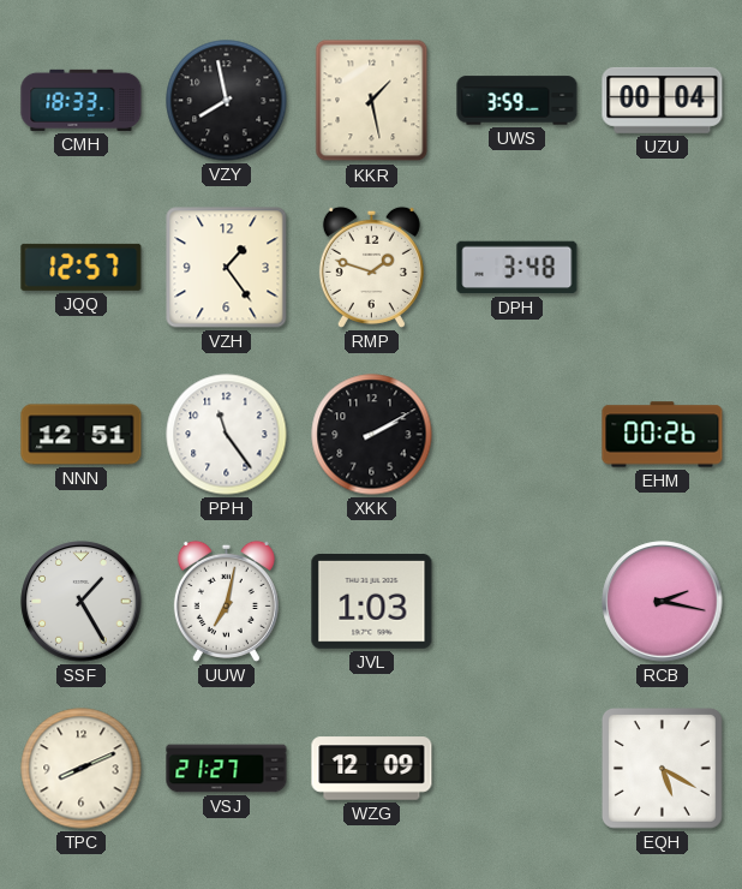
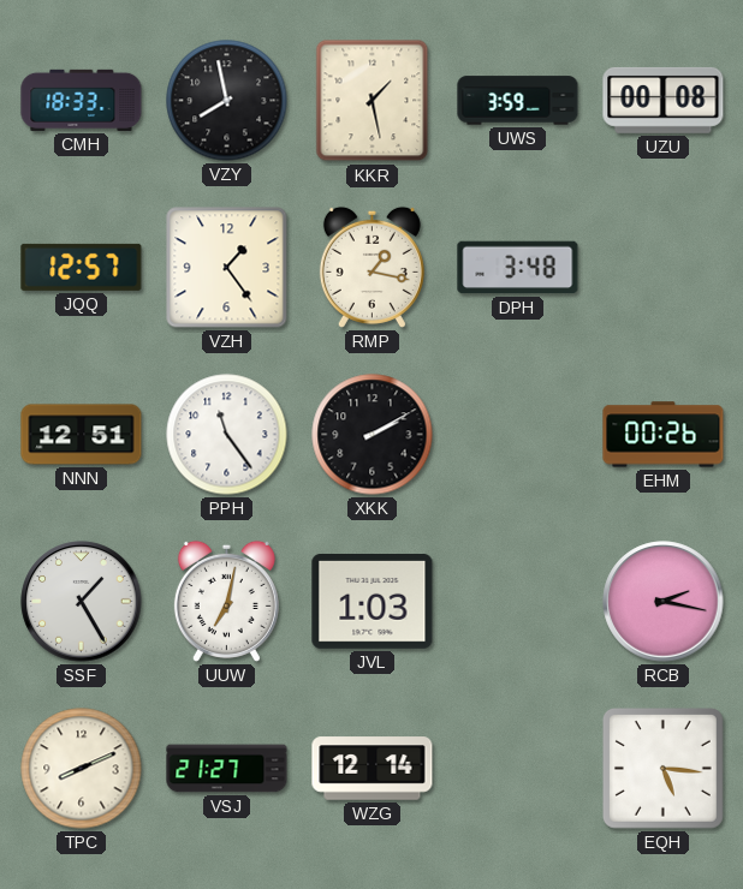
UZU: 00:04 -> 00:08 (664, 100)
RMP: 1:48 -> 1:17 (371, 267)
WZG: 12:09 -> 12:14 (373, 769)
EQH: 5:20 -> 5:16 (662, 768)
